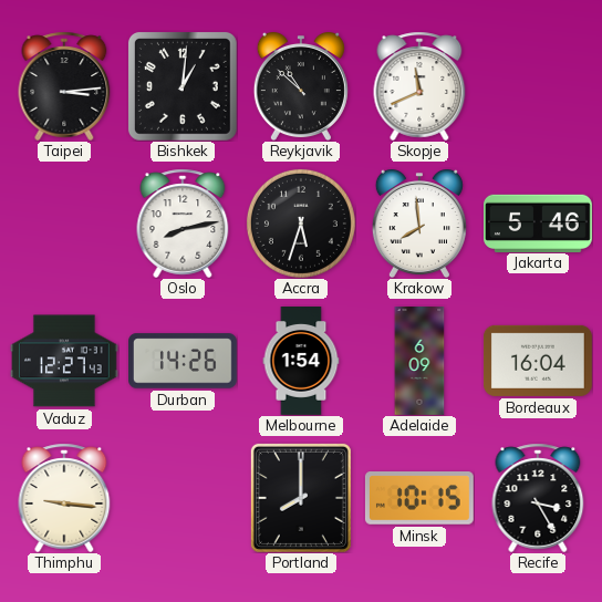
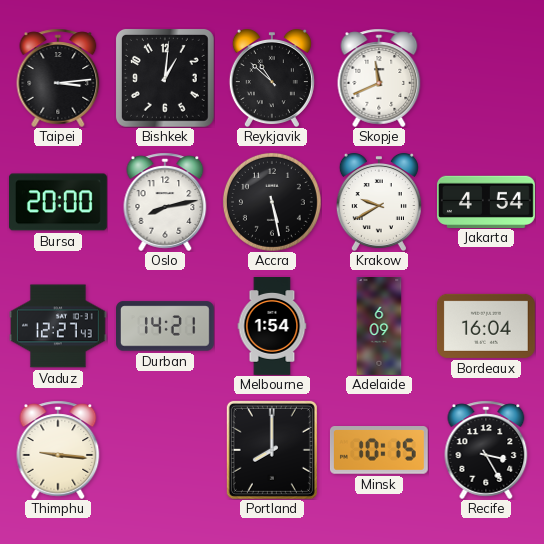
Bursa: none -> 20:00 (58, 202)
Accra: 5:33 -> 5:28 (272, 202)
Krakow: 7:59 -> 9:40 (379, 202)
Jakarta: 5:46 -> 4:54 (487, 201)
Durban: 14:26 -> 14:21 (166, 326)
